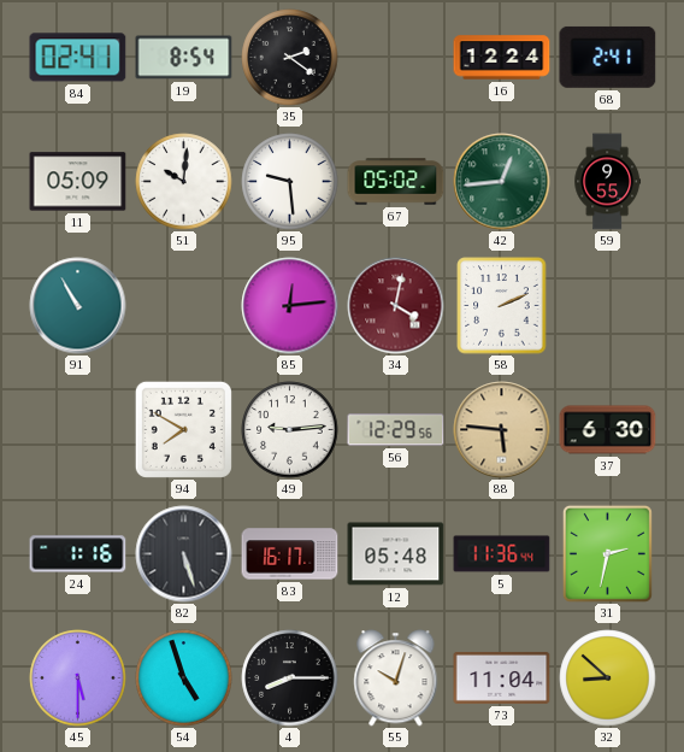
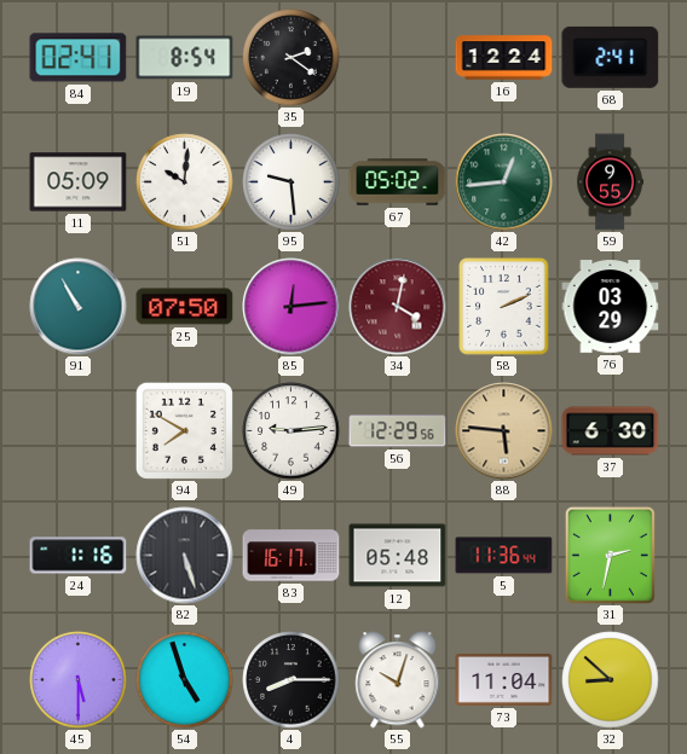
25: none -> 07:50 (185, 307)
76: none -> 03:29 (611, 307)
